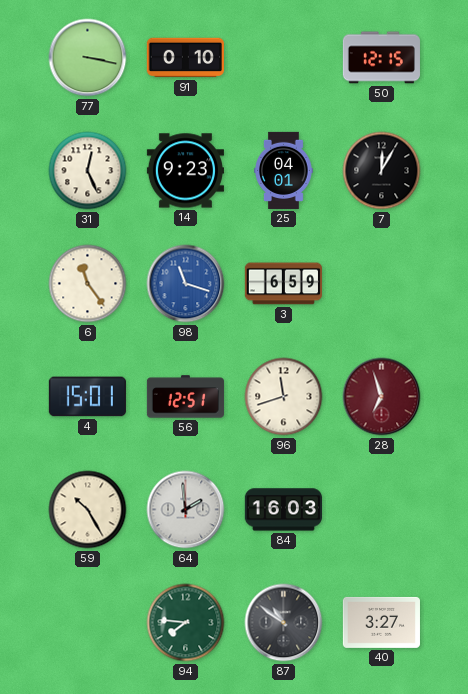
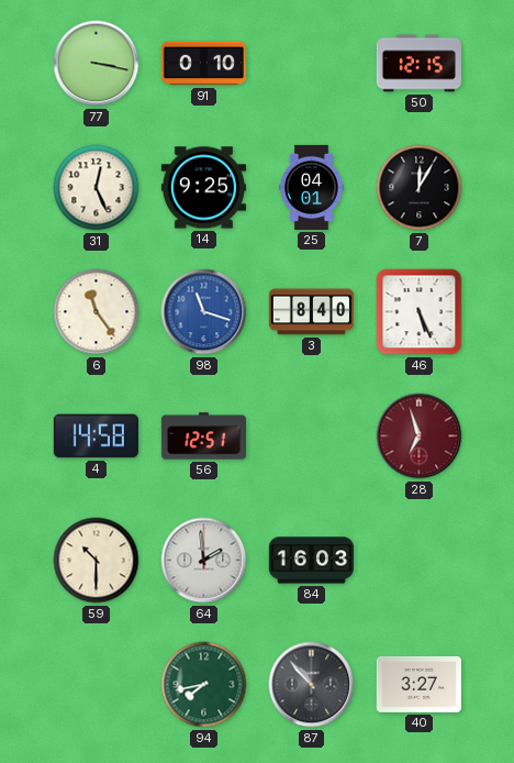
14: 9:23 -> 9:25 (203, 188)
3: 6:59 -> 8:40 (311, 312)
46: none -> 5:26 (420, 312)
4: 15:01 -> 14:58 (96, 436)
96: 11:42 -> none (284, 397)
59: 10:25 -> 10:30 (97, 561)
94: 7:46 -> 7:43 (204, 685)
87: 10:51 -> 10:53 (312, 685)
